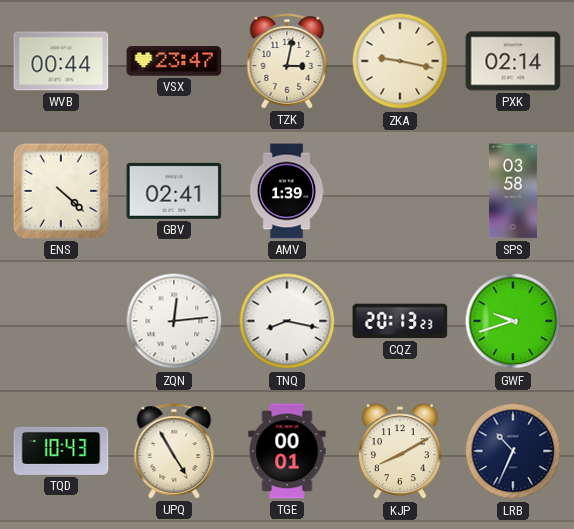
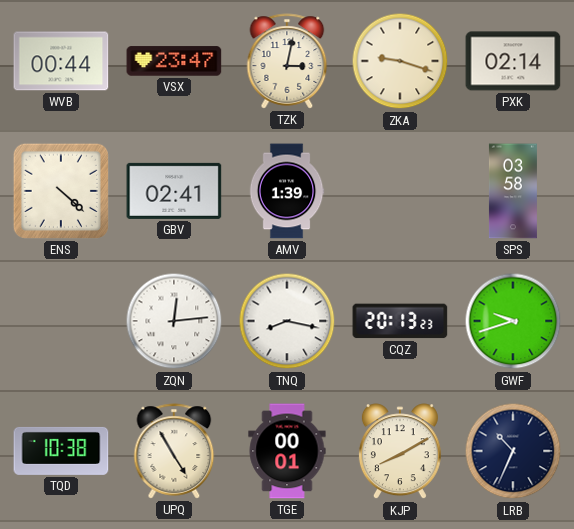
ZKA: 9:17 -> 9:18 (400, 61)
TQD: 10:43 -> 10:38 (61, 451)
